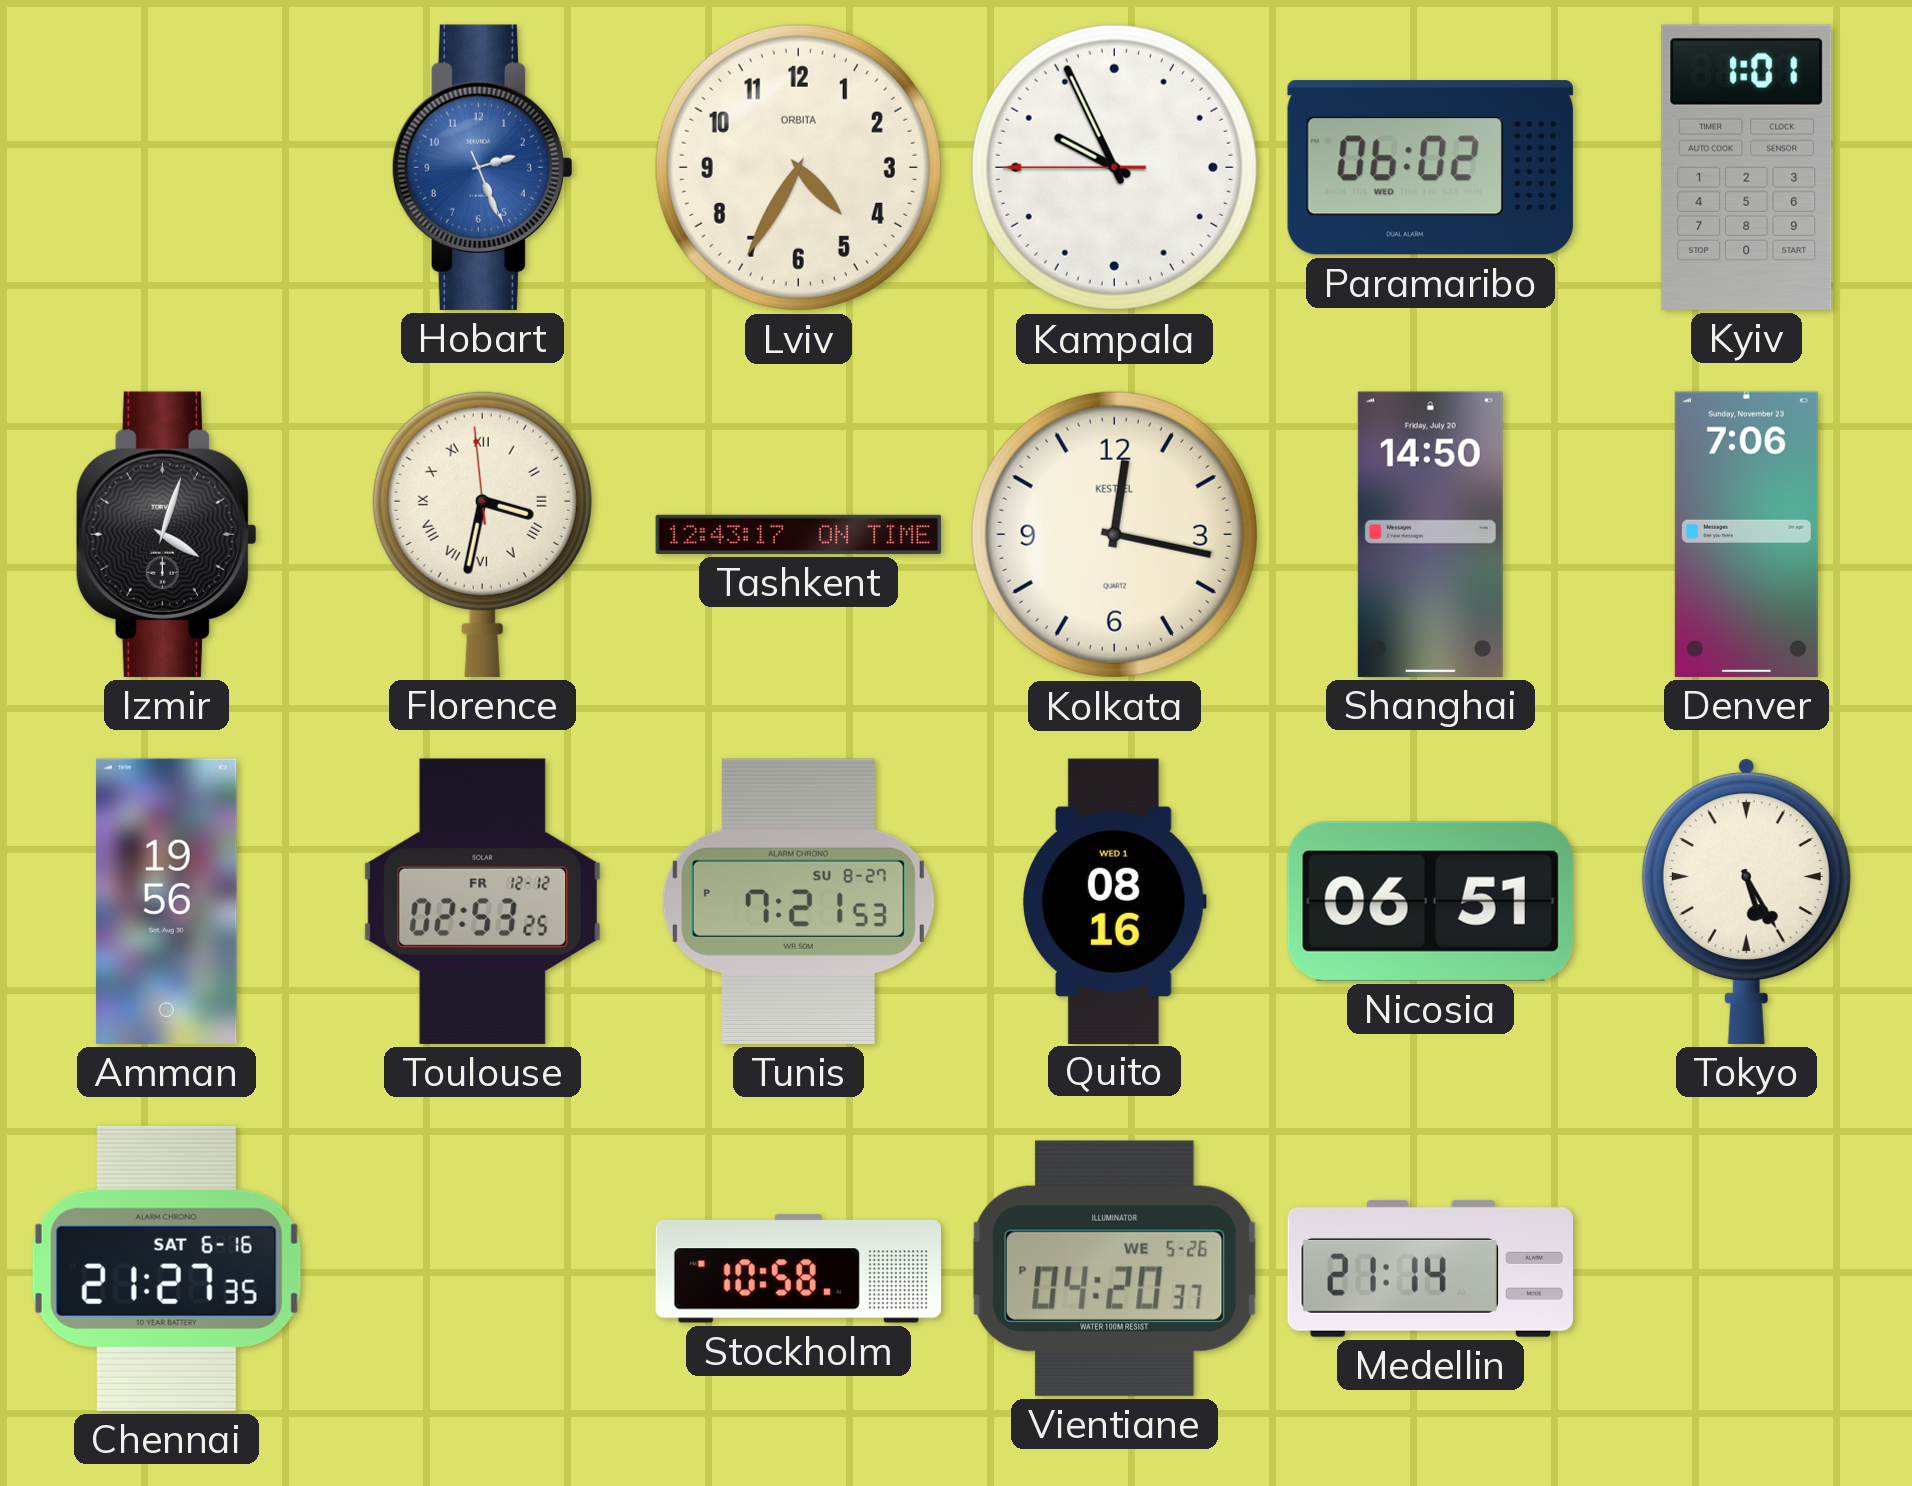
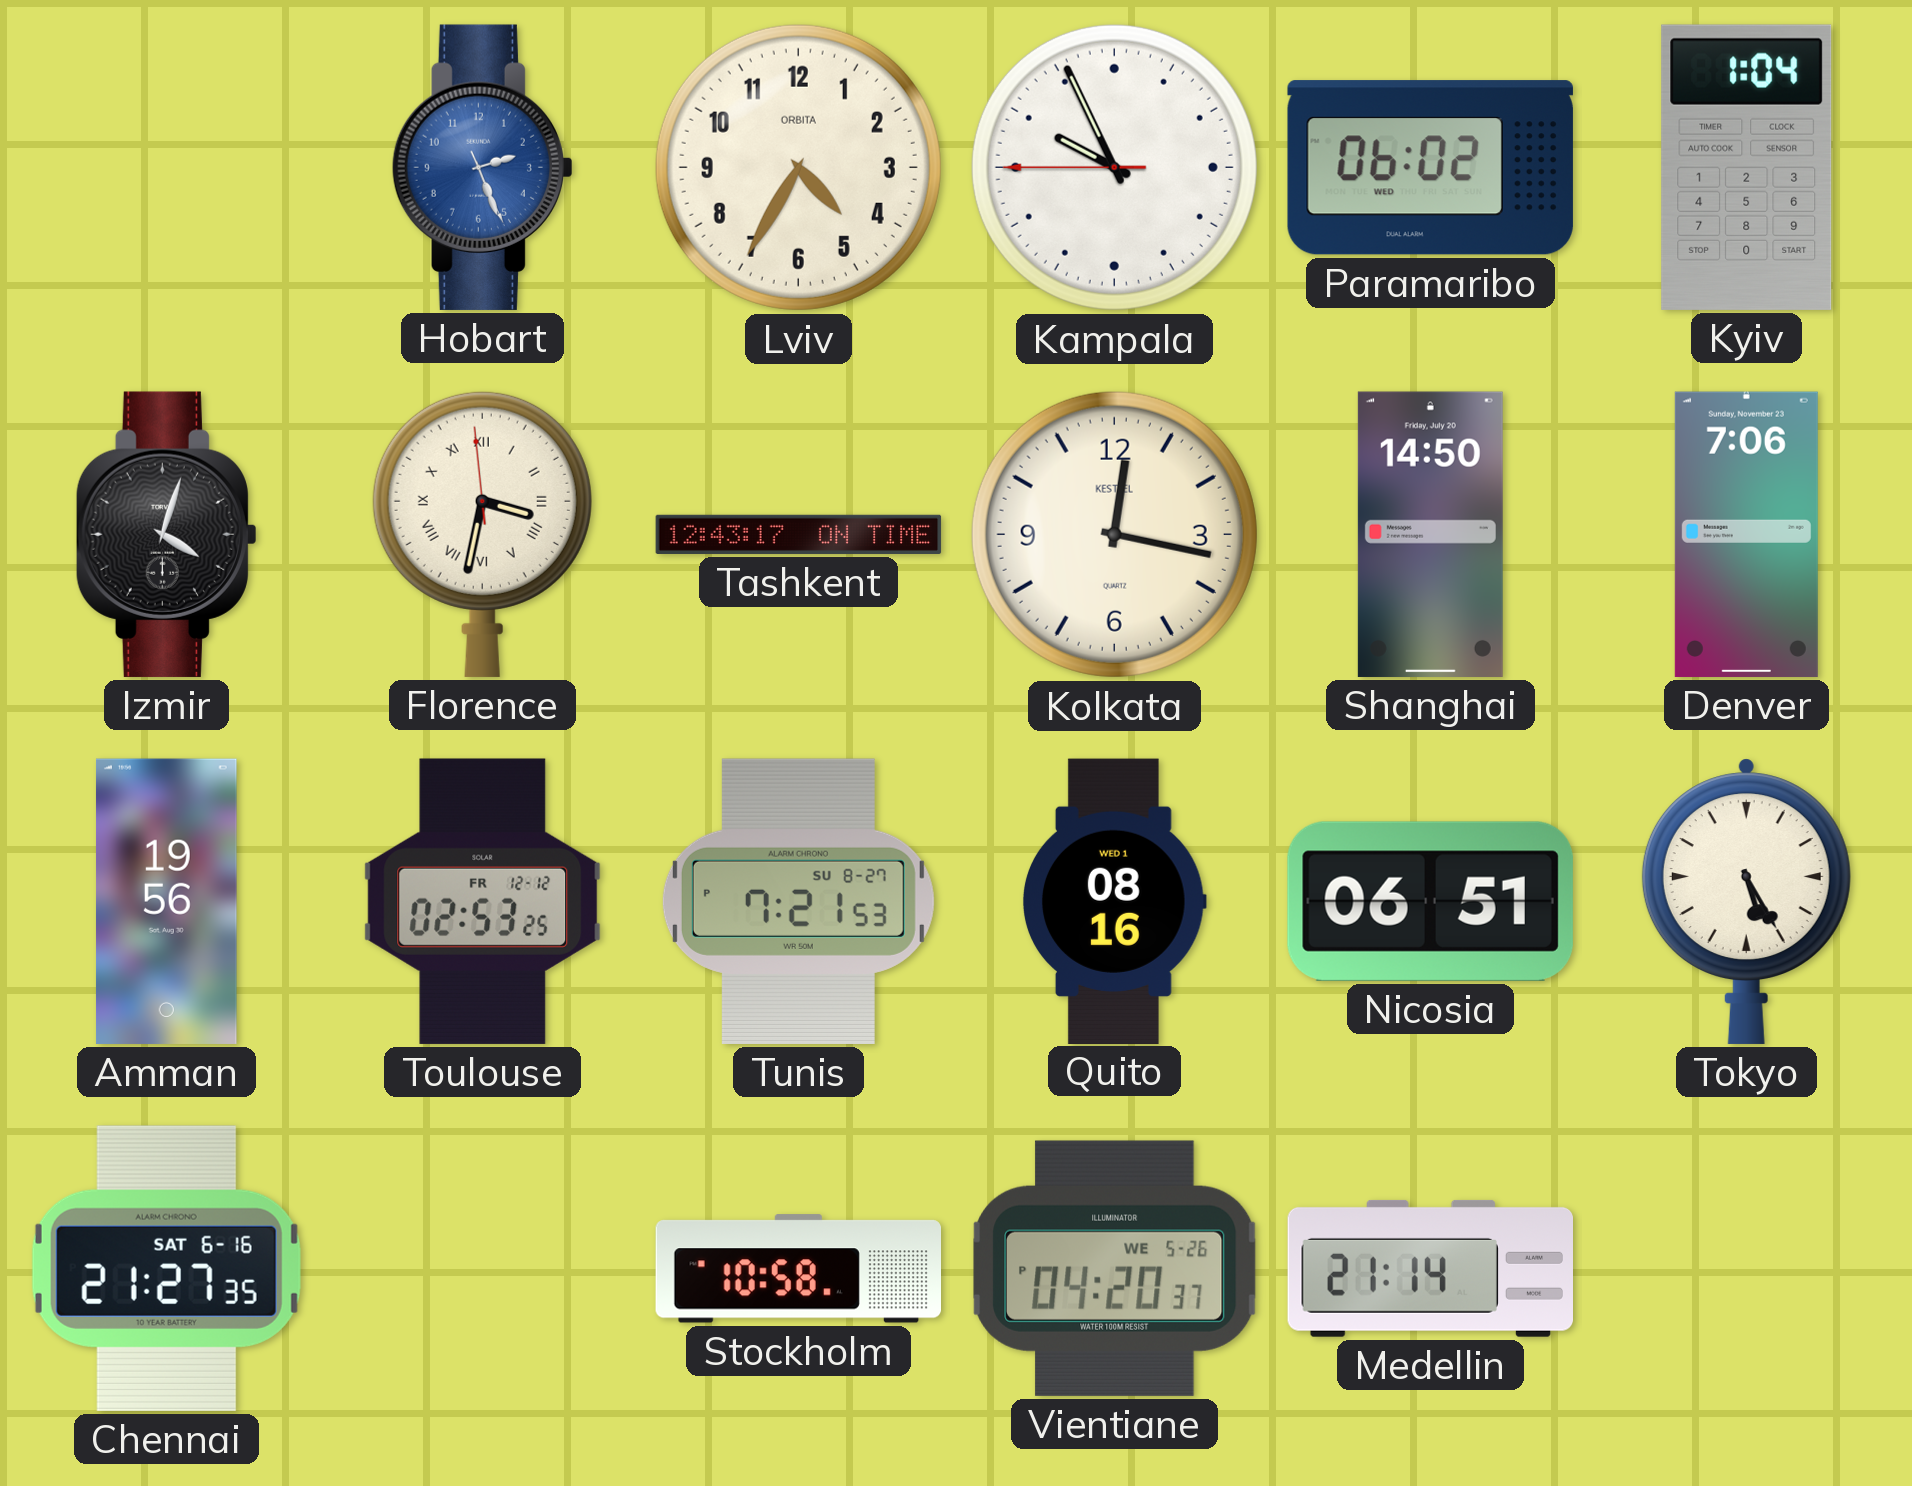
Kyiv: 1:01 -> 1:04 (1747, 167)
